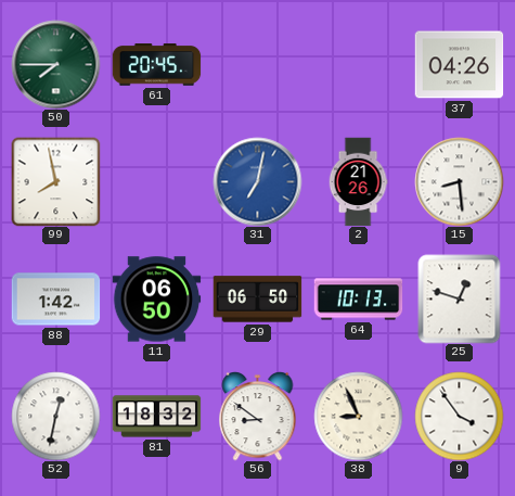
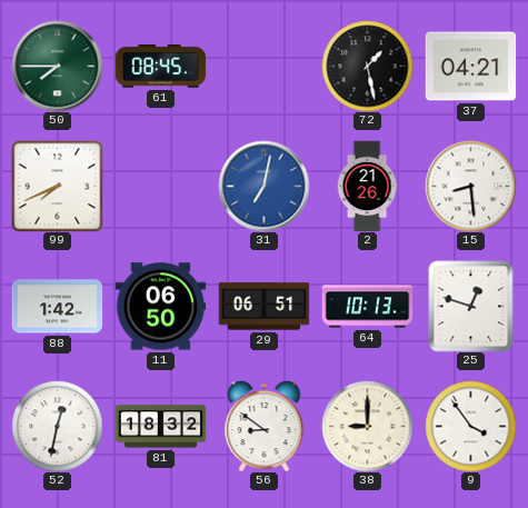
61: 20:45 -> 08:45 (160, 67)
72: none -> 1:28 (367, 66)
37: 04:26 -> 04:21 (470, 67)
99: 7:58 -> 7:41 (57, 186)
29: 06:50 -> 06:51 (263, 307)
38: 8:56 -> 9:00 (367, 426)
